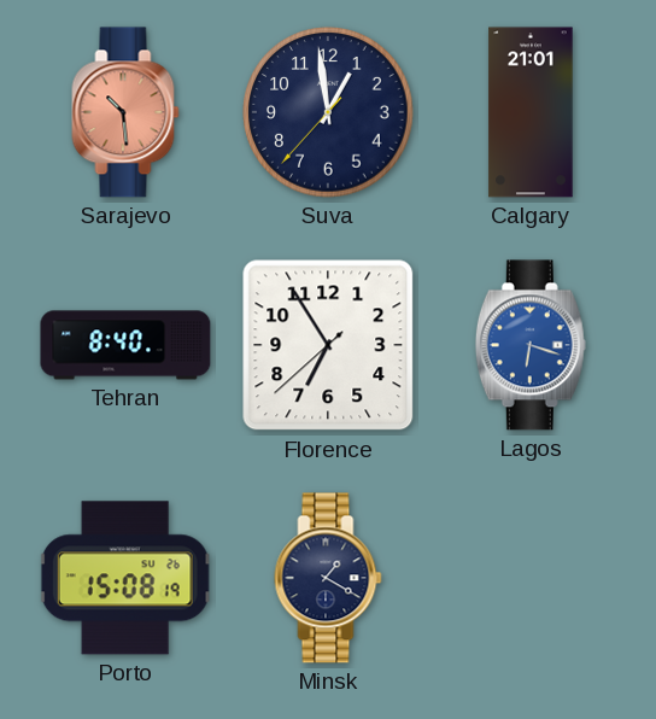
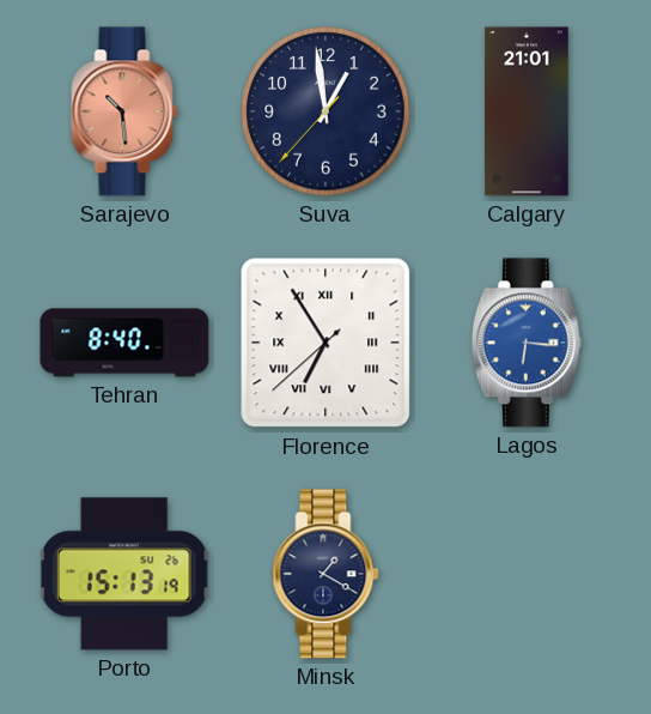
Florence numerals: Arabic -> Roman (325, 343)
Lagos: 6:18 -> 6:16 (527, 343)
Porto: 15:08 -> 15:13 (124, 574)
